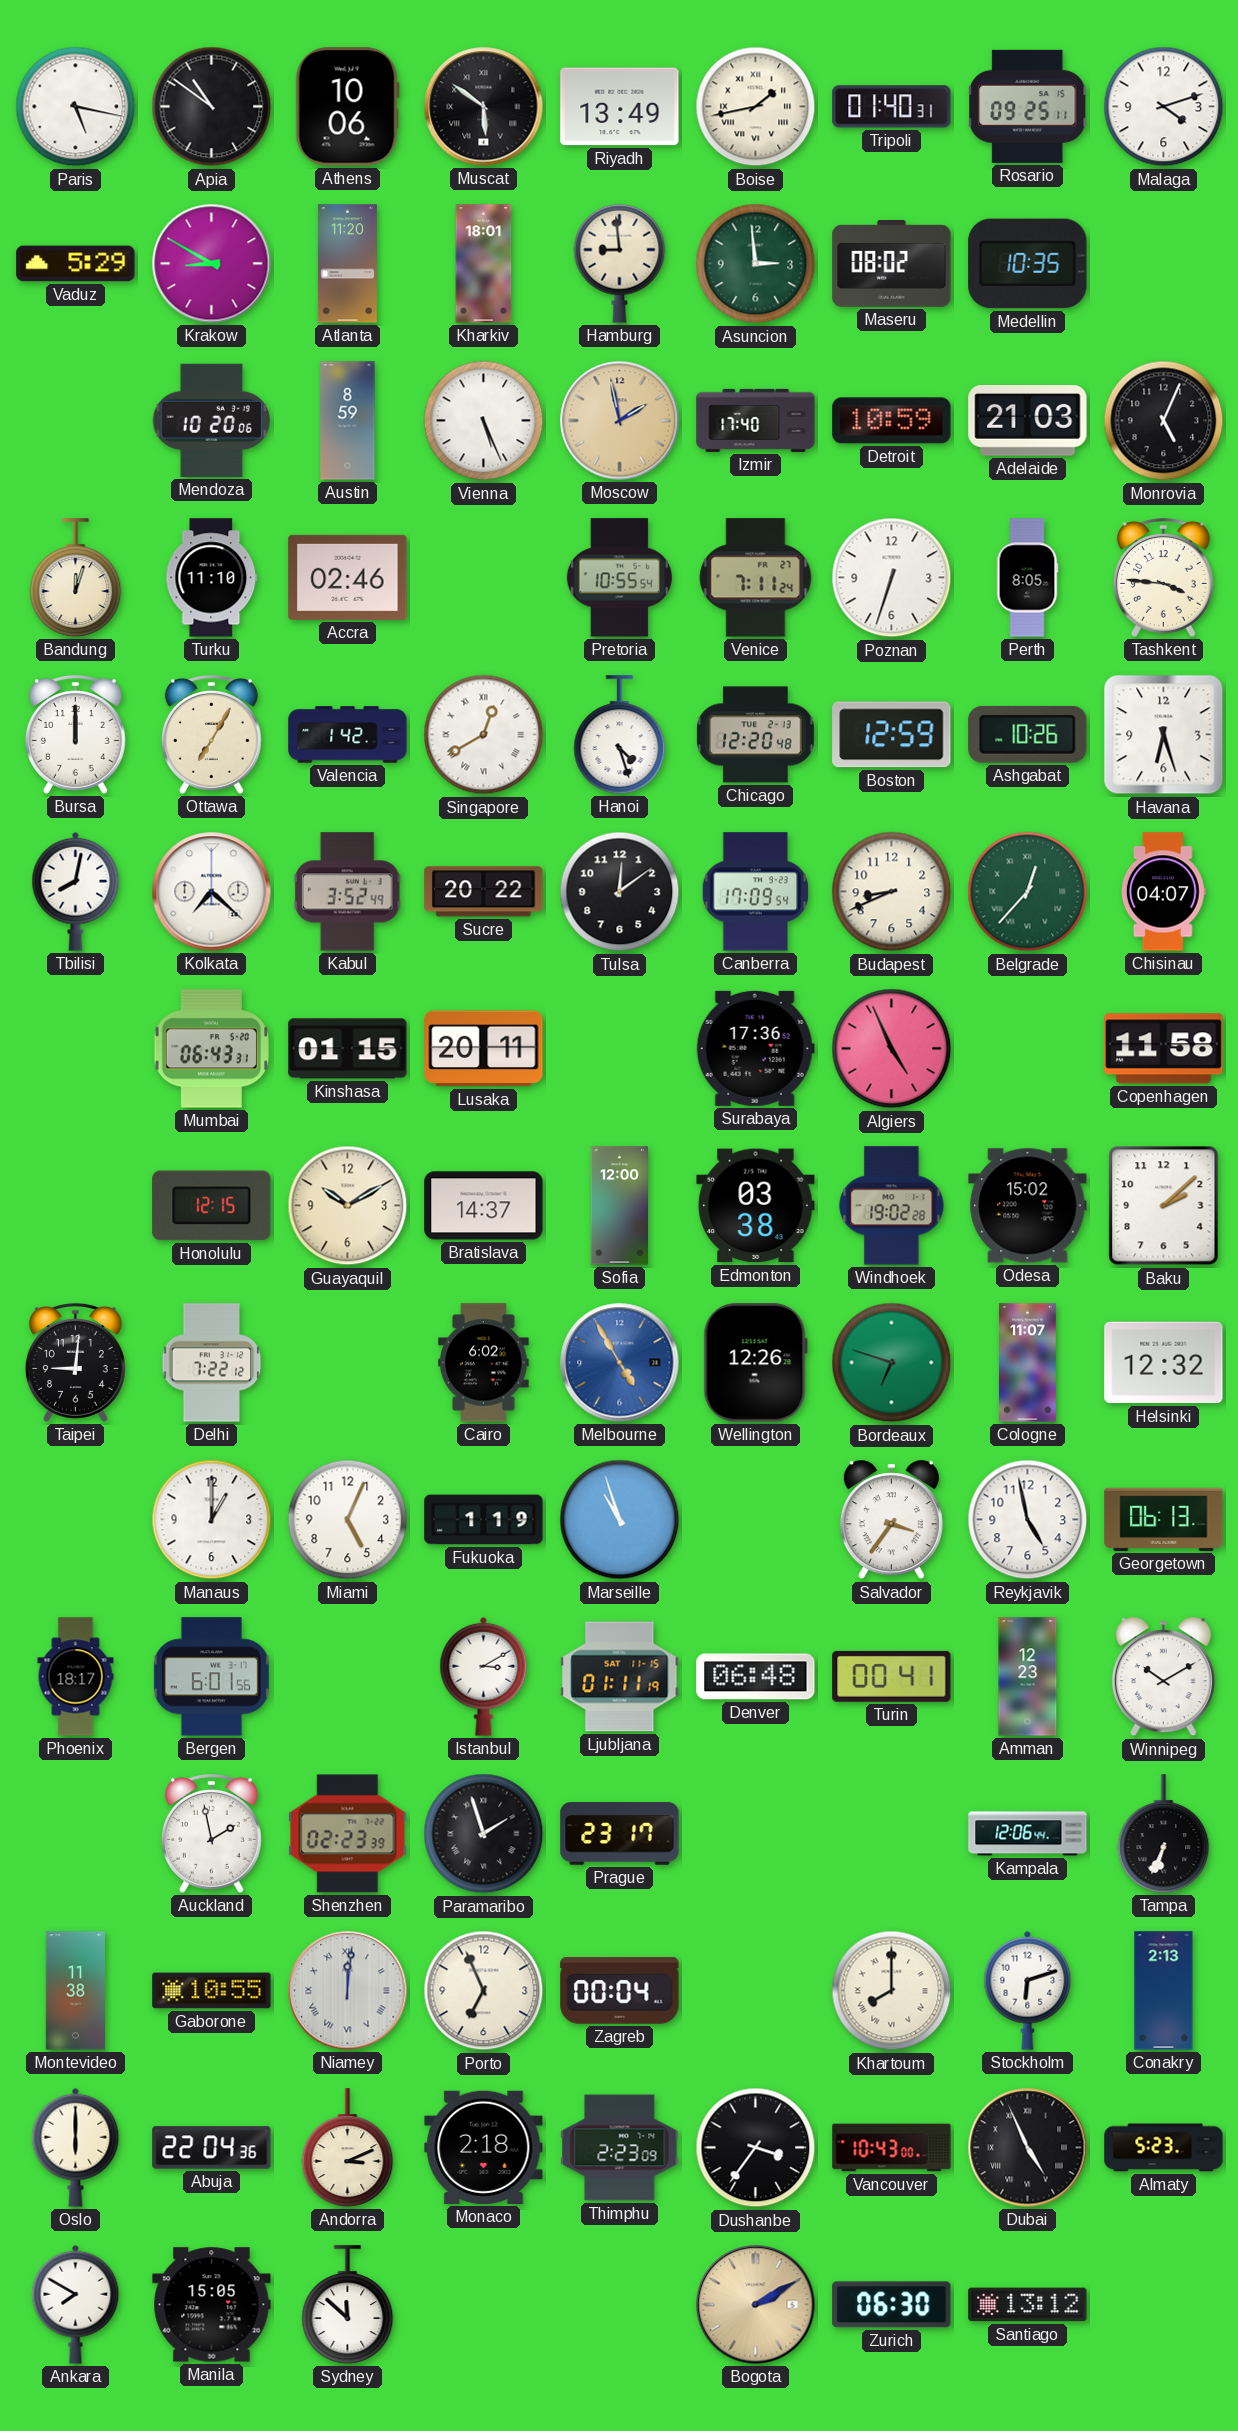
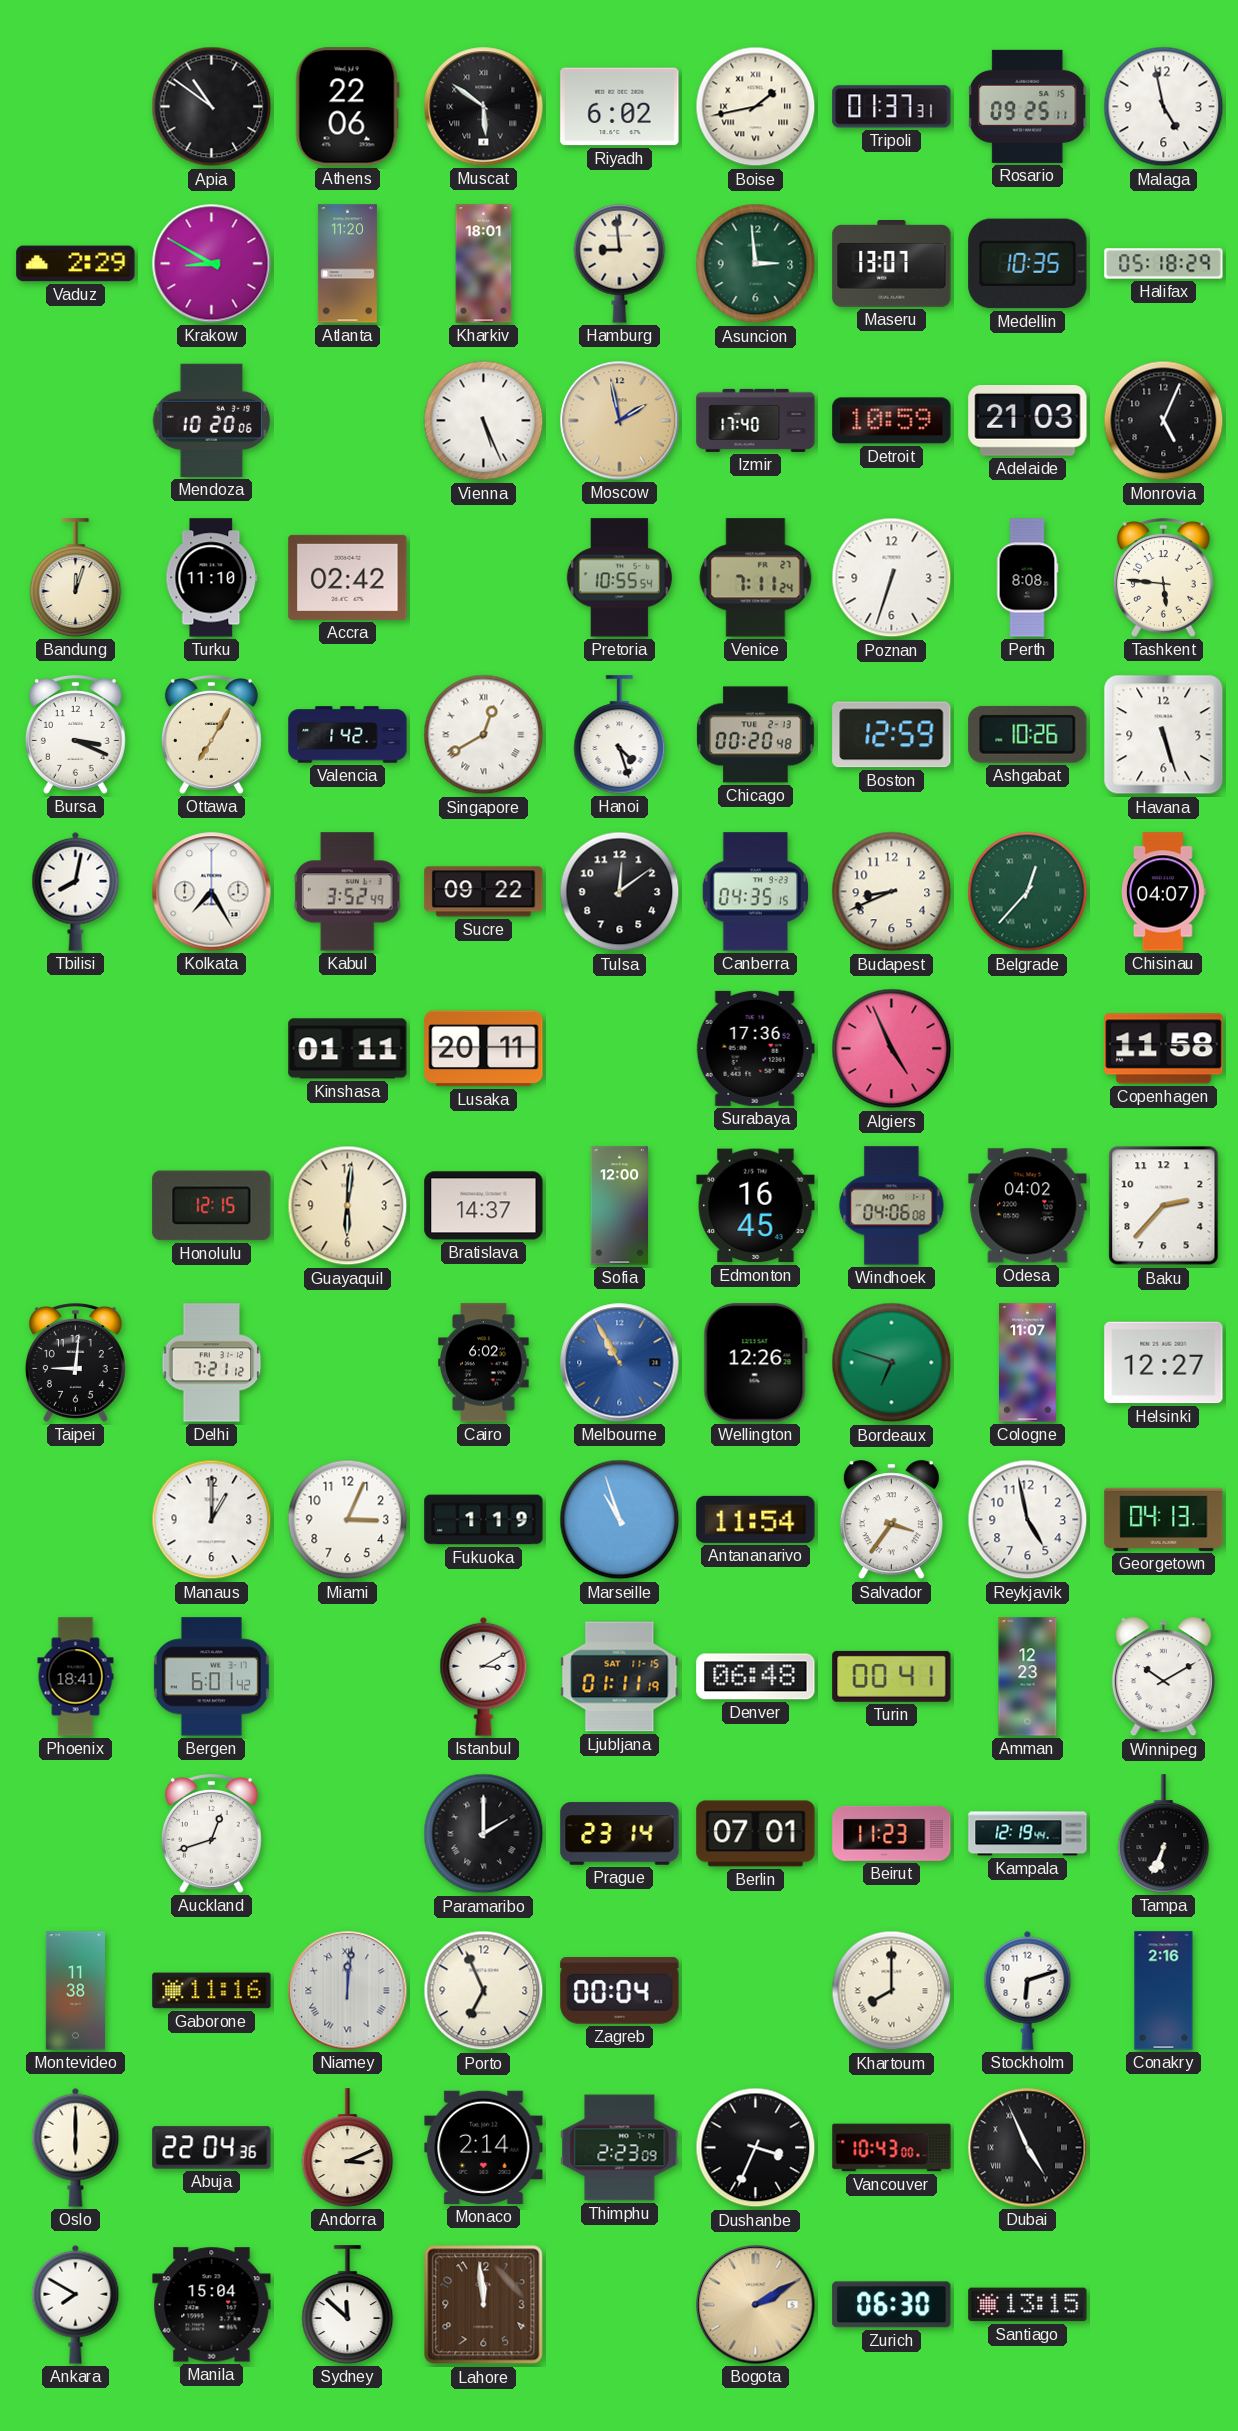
Paris: 5:17 -> none (76, 107)
Athens: 10:06 -> 22:06 (347, 107)
Riyadh: 13:49 -> 6:02 (620, 107)
Tripoli: 01:40 -> 01:37 (892, 107)
Malaga: 4:12 -> 4:58 (1164, 107)
Vaduz: 5:29 -> 2:29 (76, 264)
Maseru: 08:02 -> 13:07 (892, 264)
Halifax: none -> 05:18 (1164, 264)
Austin: 8:59 -> none (348, 421)
Accra: 02:46 -> 02:42 (348, 577)
Perth: 8:05 -> 8:08 (1027, 578)
Tashkent: 3:46 -> 5:46 (1163, 578)
Bursa: 12:00 -> 3:19 (75, 735)
Chicago: 12:20 -> 00:20 (756, 735)
Havana: 6:27 -> 5:27 (1164, 735)
Kolkata: 7:22 -> 7:25 (212, 892)
Sucre: 20:22 -> 09:22 (484, 892)
Canberra: 17:09 -> 04:35 (755, 892)
Mumbai: 06:43 -> none (211, 1049)
Kinshasa: 01:15 -> 01:11 (348, 1049)
Guayaquil: 10:10 -> 6:01 (348, 1206)
Edmonton: 03:38 -> 16:45 (756, 1206)
Windhoek: 19:02 -> 04:06 (892, 1206)
Odesa: 15:02 -> 04:02 (1028, 1206)
Baku: 2:08 -> 2:37 (1164, 1206)
Delhi: 7:22 -> 7:21 (212, 1363)
Melbourne: 4:55 -> 10:55 (620, 1363)
Helsinki: 12:32 -> 12:27 (1164, 1363)
Miami: 5:04 -> 3:04 (348, 1520)
Antananarivo: none -> 11:54 (756, 1519)
Georgetown: 06:13 -> 04:13 (1164, 1519)
Phoenix: 18:17 -> 18:41 (76, 1677)
Bergen: 6:01:56 -> 6:01:42 (211, 1677)
Auckland: 1:58 -> 12:42 (211, 1834)
Shenzhen: 02:23 -> none (348, 1834)
Paramaribo: 1:57 -> 2:00 (484, 1834)
Prague: 23:17 -> 23:14 (620, 1834)
Berlin: none -> 07:01 (756, 1834)
Beirut: none -> 11:23 (892, 1833)
Kampala: 12:06 -> 12:19 (1028, 1834)
Gaborone: 10:55 -> 11:16 (212, 1991)
Conakry: 2:13 -> 2:16 (1164, 1991)
Monaco: 2:18 -> 2:14 (484, 2147)
Dushanbe: 3:36 -> 3:34 (756, 2148)
Almaty: 5:23 -> none (1164, 2148)
Manila: 15:05 -> 15:04 (212, 2305)
Lahore: none -> 11:59 (484, 2305)
Santiago: 13:12 -> 13:15 (1028, 2305)
